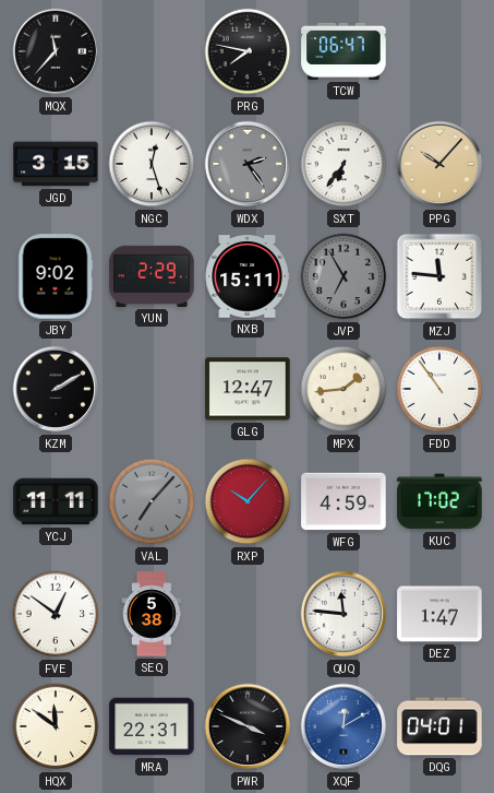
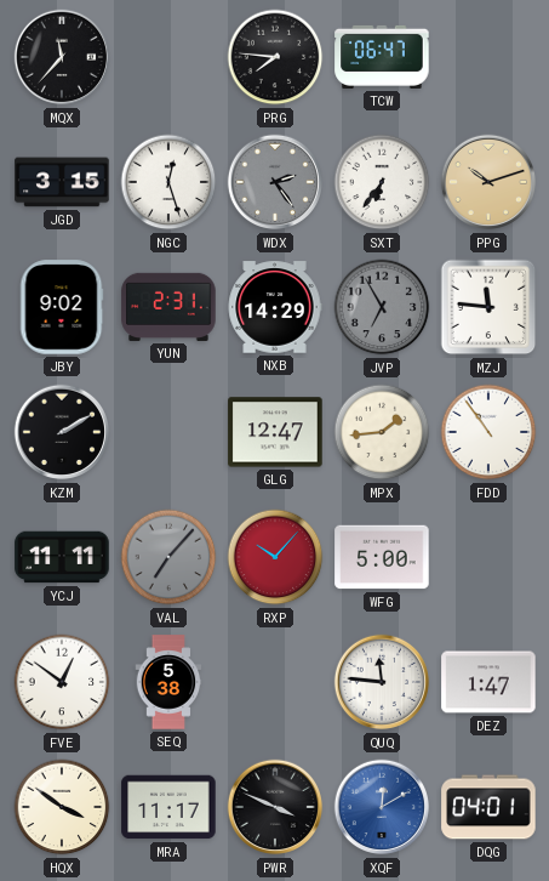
PRG: 7:47 -> 7:46 (275, 57)
PPG: 10:07 -> 10:12 (488, 182)
YUN: 2:29 -> 2:31 (168, 307)
NXB: 15:11 -> 14:29 (275, 307)
WFG: 4:59 -> 5:00 (382, 557)
KUC: 17:02 -> none (439, 501)
HQX: 11:51 -> 3:51 (62, 807)
MRA: 22:31 -> 11:17 (168, 807)
